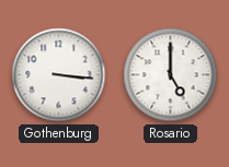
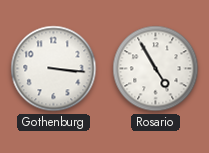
Rosario: 5:00 -> 4:55 (156, 69)
